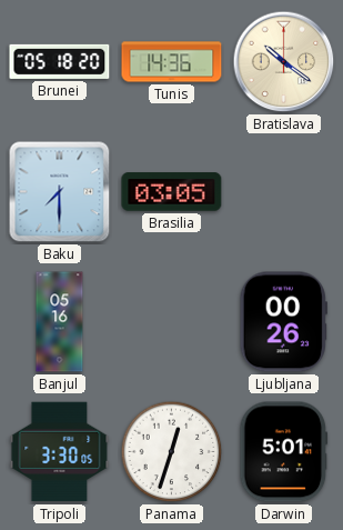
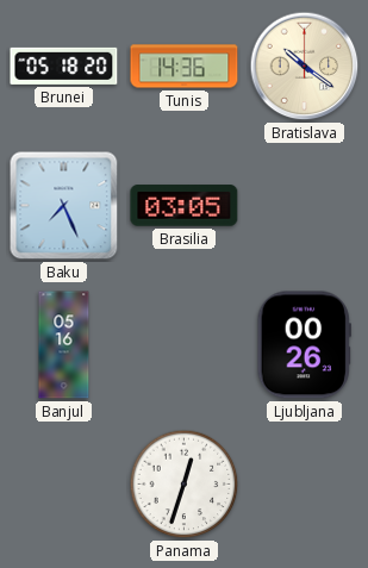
Baku: 7:30 -> 7:26 (64, 206)
Tripoli: 3:30 -> none (60, 452)
Darwin: 5:01 -> none (284, 452)
